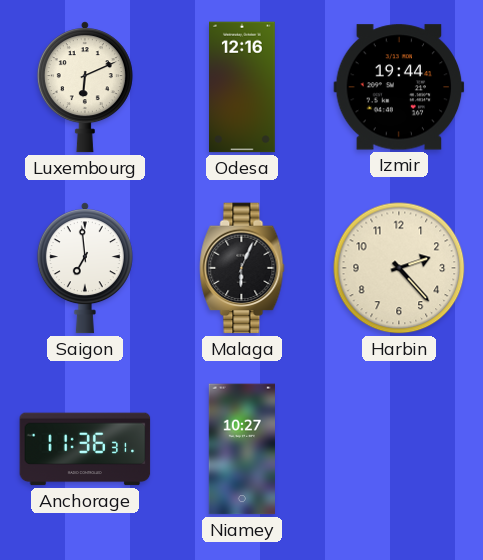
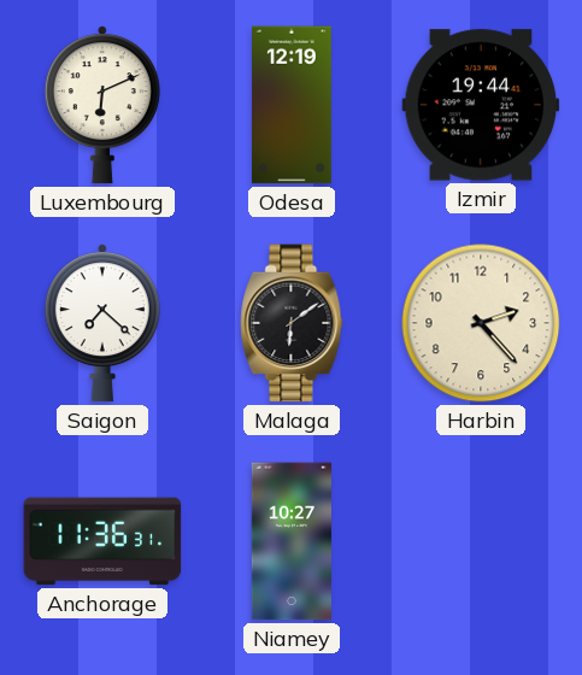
Odesa: 12:16 -> 12:19 (293, 105)
Saigon: 6:59 -> 7:22 (102, 323)
Malaga: 6:04 -> 6:09 (292, 323)
